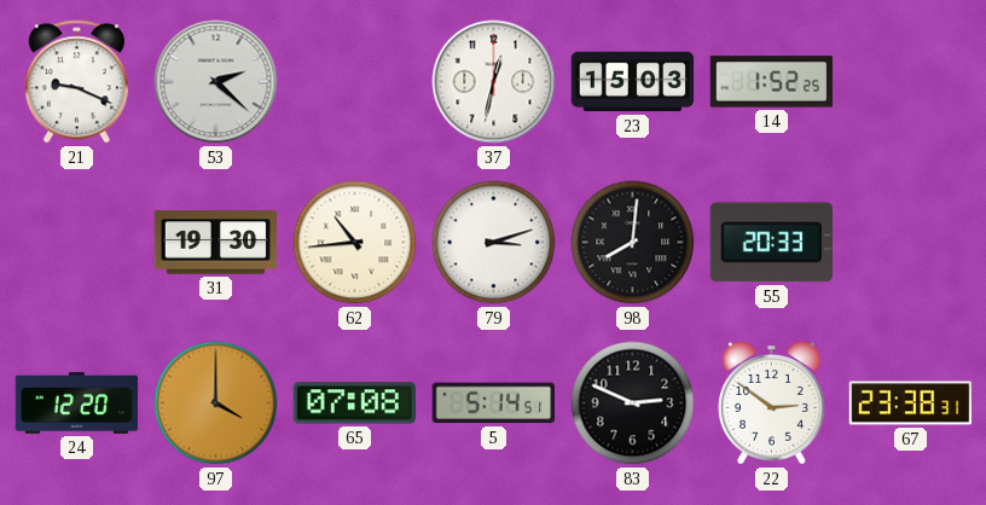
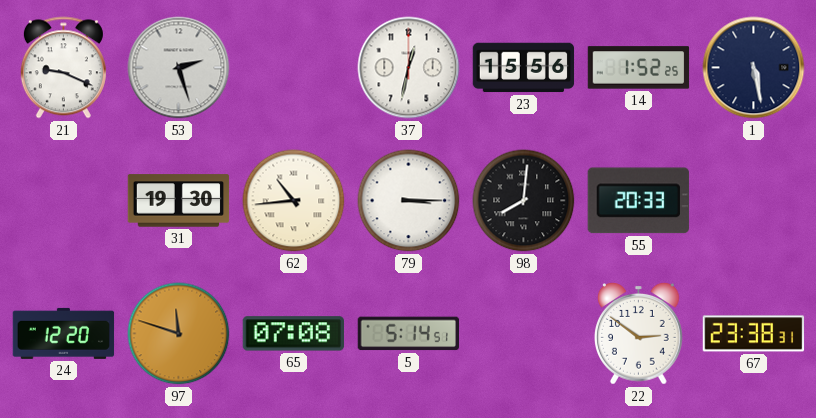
53: 2:22 -> 2:27 (179, 68)
23: 15:03 -> 15:56 (524, 68)
1: none -> 5:28 (754, 68)
79: 3:12 -> 3:15 (409, 201)
97: 4:00 -> 11:48 (179, 334)
83: 2:49 -> none (633, 404)
